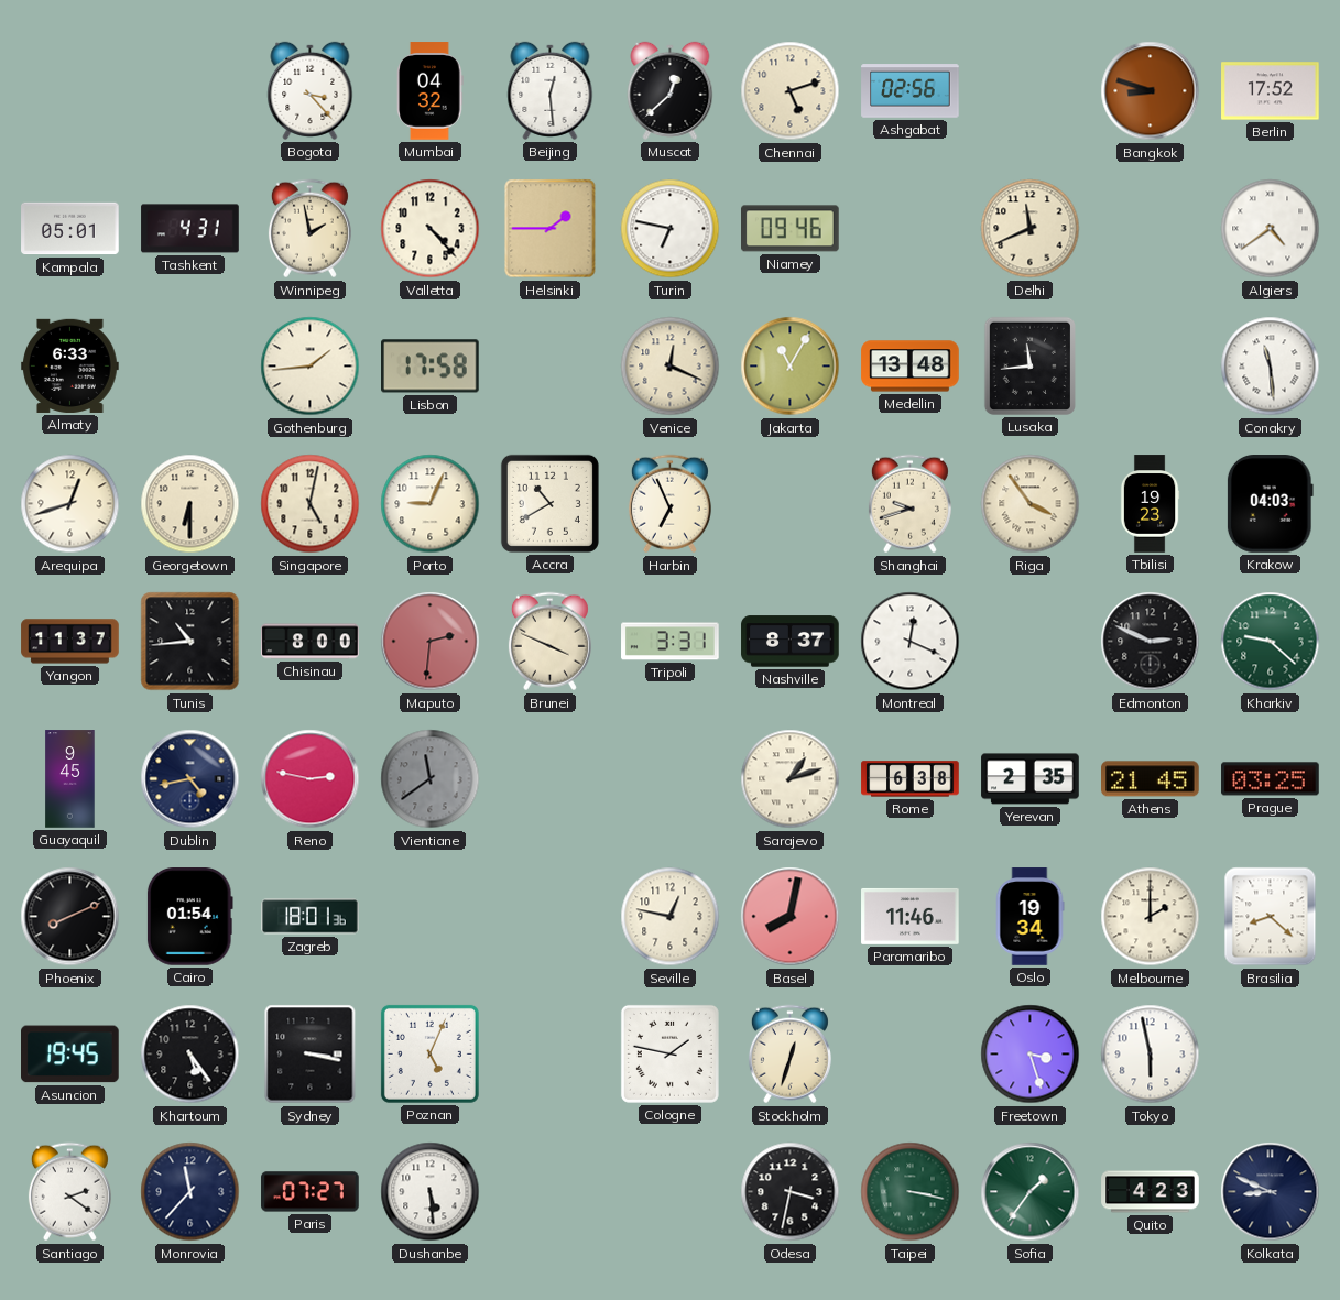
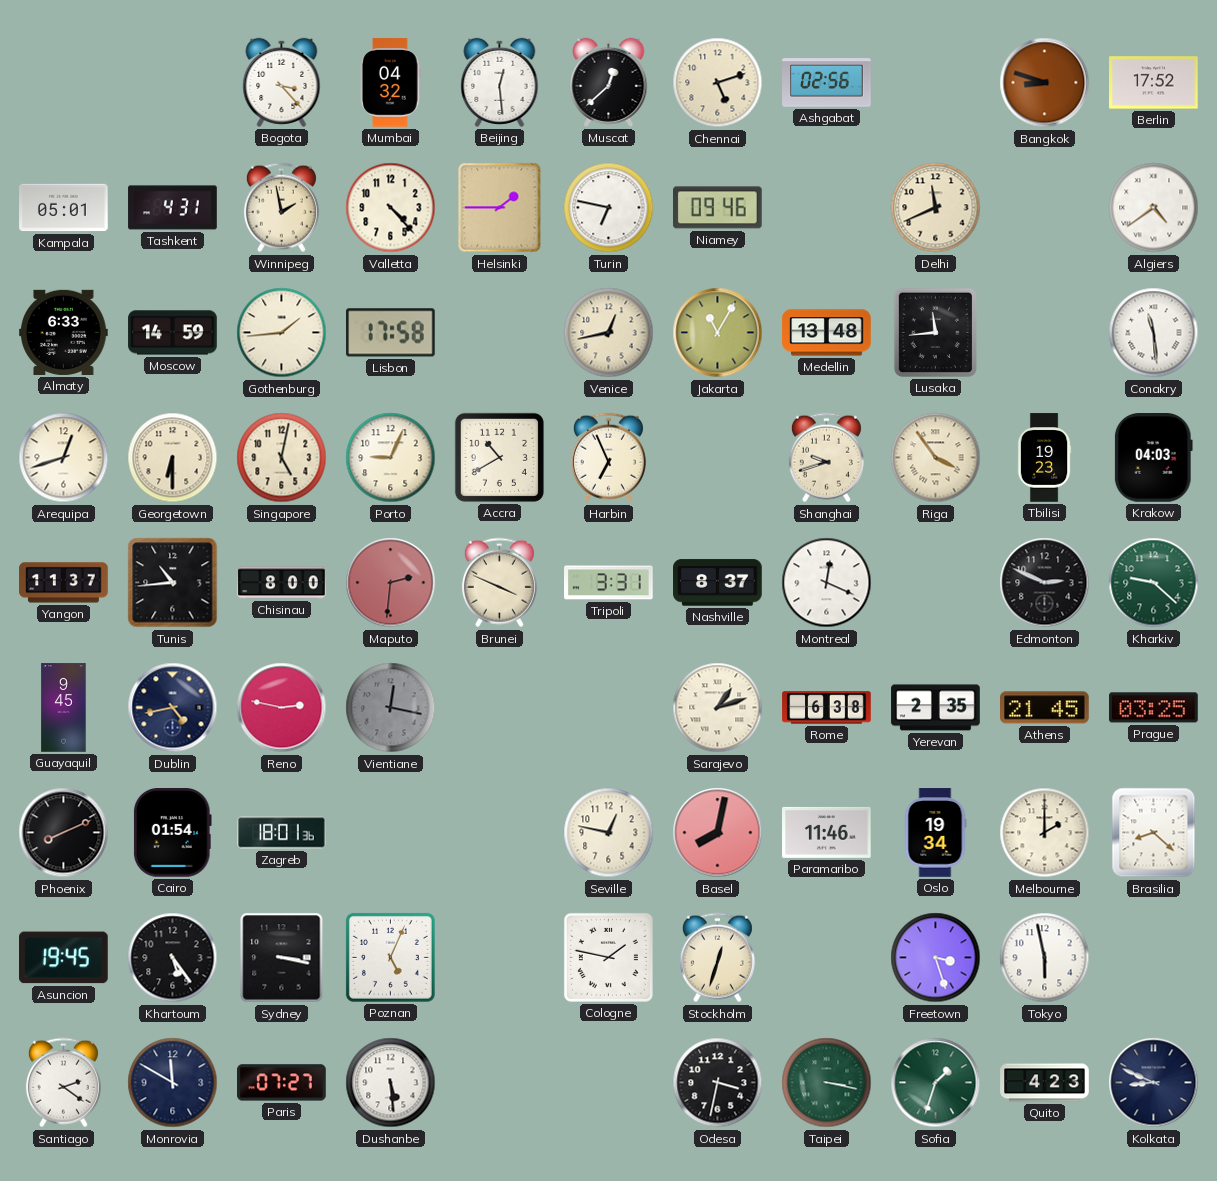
Moscow: none -> 14:59 (173, 333)
Venice: 12:19 -> 12:43 (609, 333)
Vientiane: 11:39 -> 12:17 (391, 708)
Monrovia: 11:37 -> 11:50 (173, 1083)
Sofia: 1:36 -> 1:33 (936, 1083)
